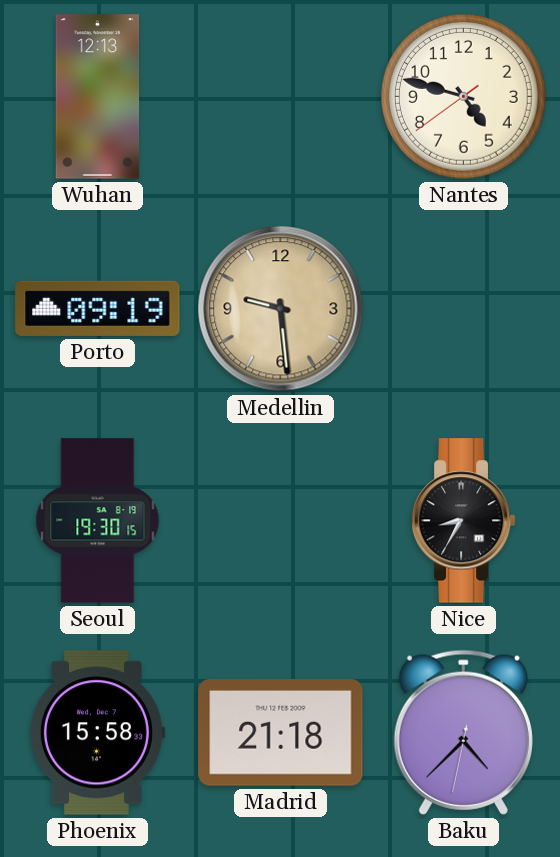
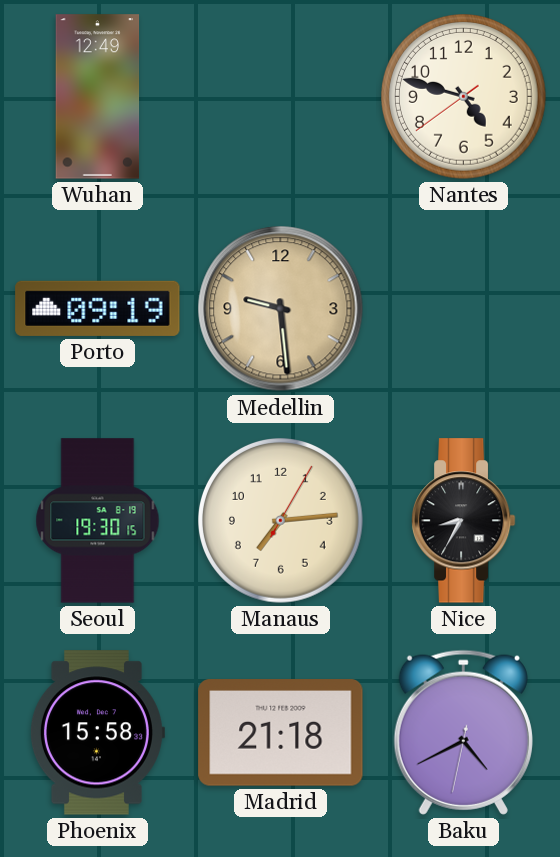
Wuhan: 12:13 -> 12:49 (98, 97)
Manaus: none -> 7:14 (281, 521)
Baku: 4:37 -> 4:40 (463, 732)
